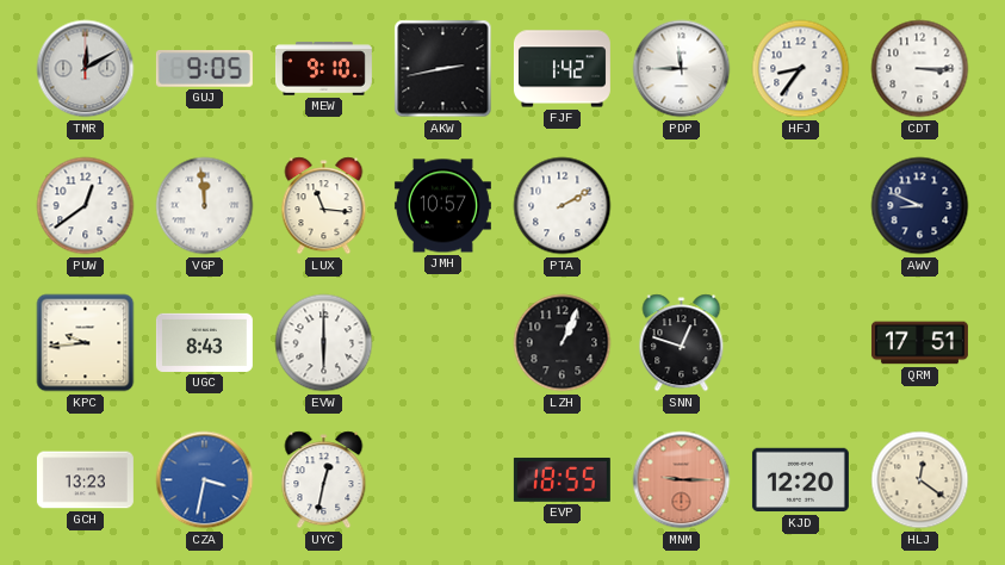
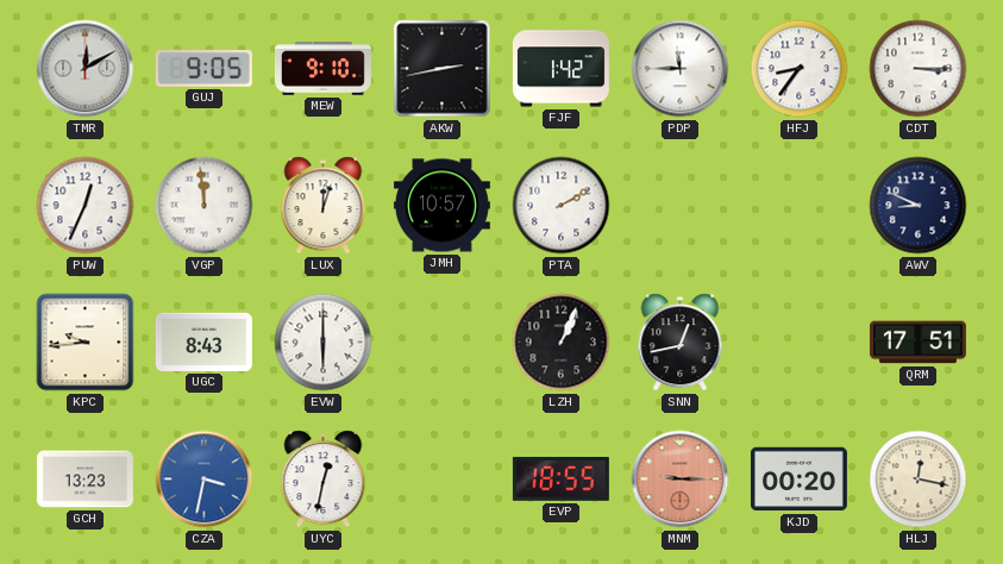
PUW: 12:39 -> 12:34 (86, 206)
LUX: 11:16 -> 12:03 (324, 206)
SNN: 12:48 -> 12:43 (681, 343)
KJD: 12:20 -> 00:20 (798, 480)
HLJ: 12:21 -> 12:17 (919, 480)
